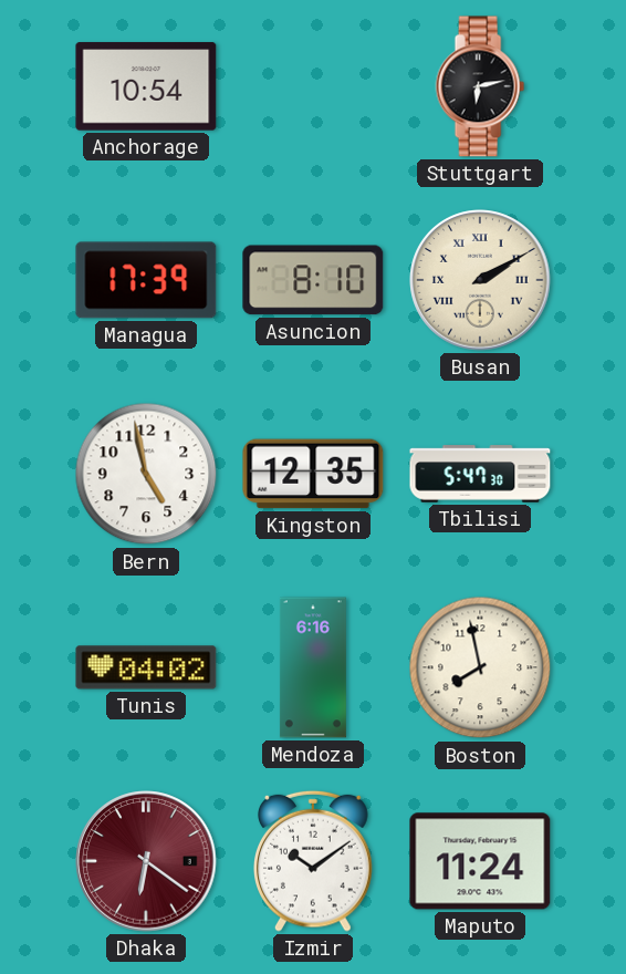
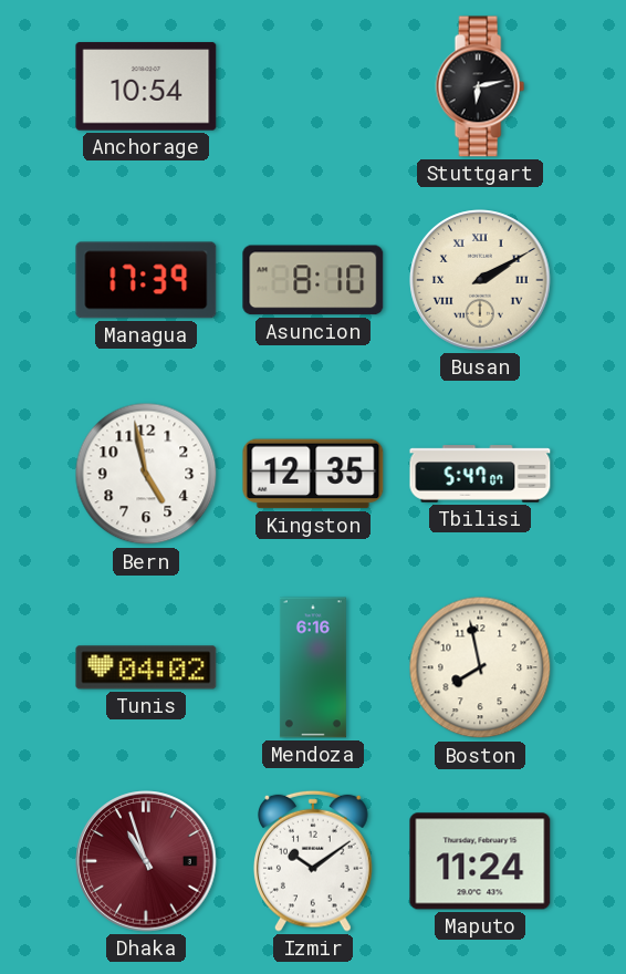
Tbilisi: 5:47:30 -> 5:47:07 (480, 474)
Dhaka: 6:21 -> 10:57 (146, 861)
